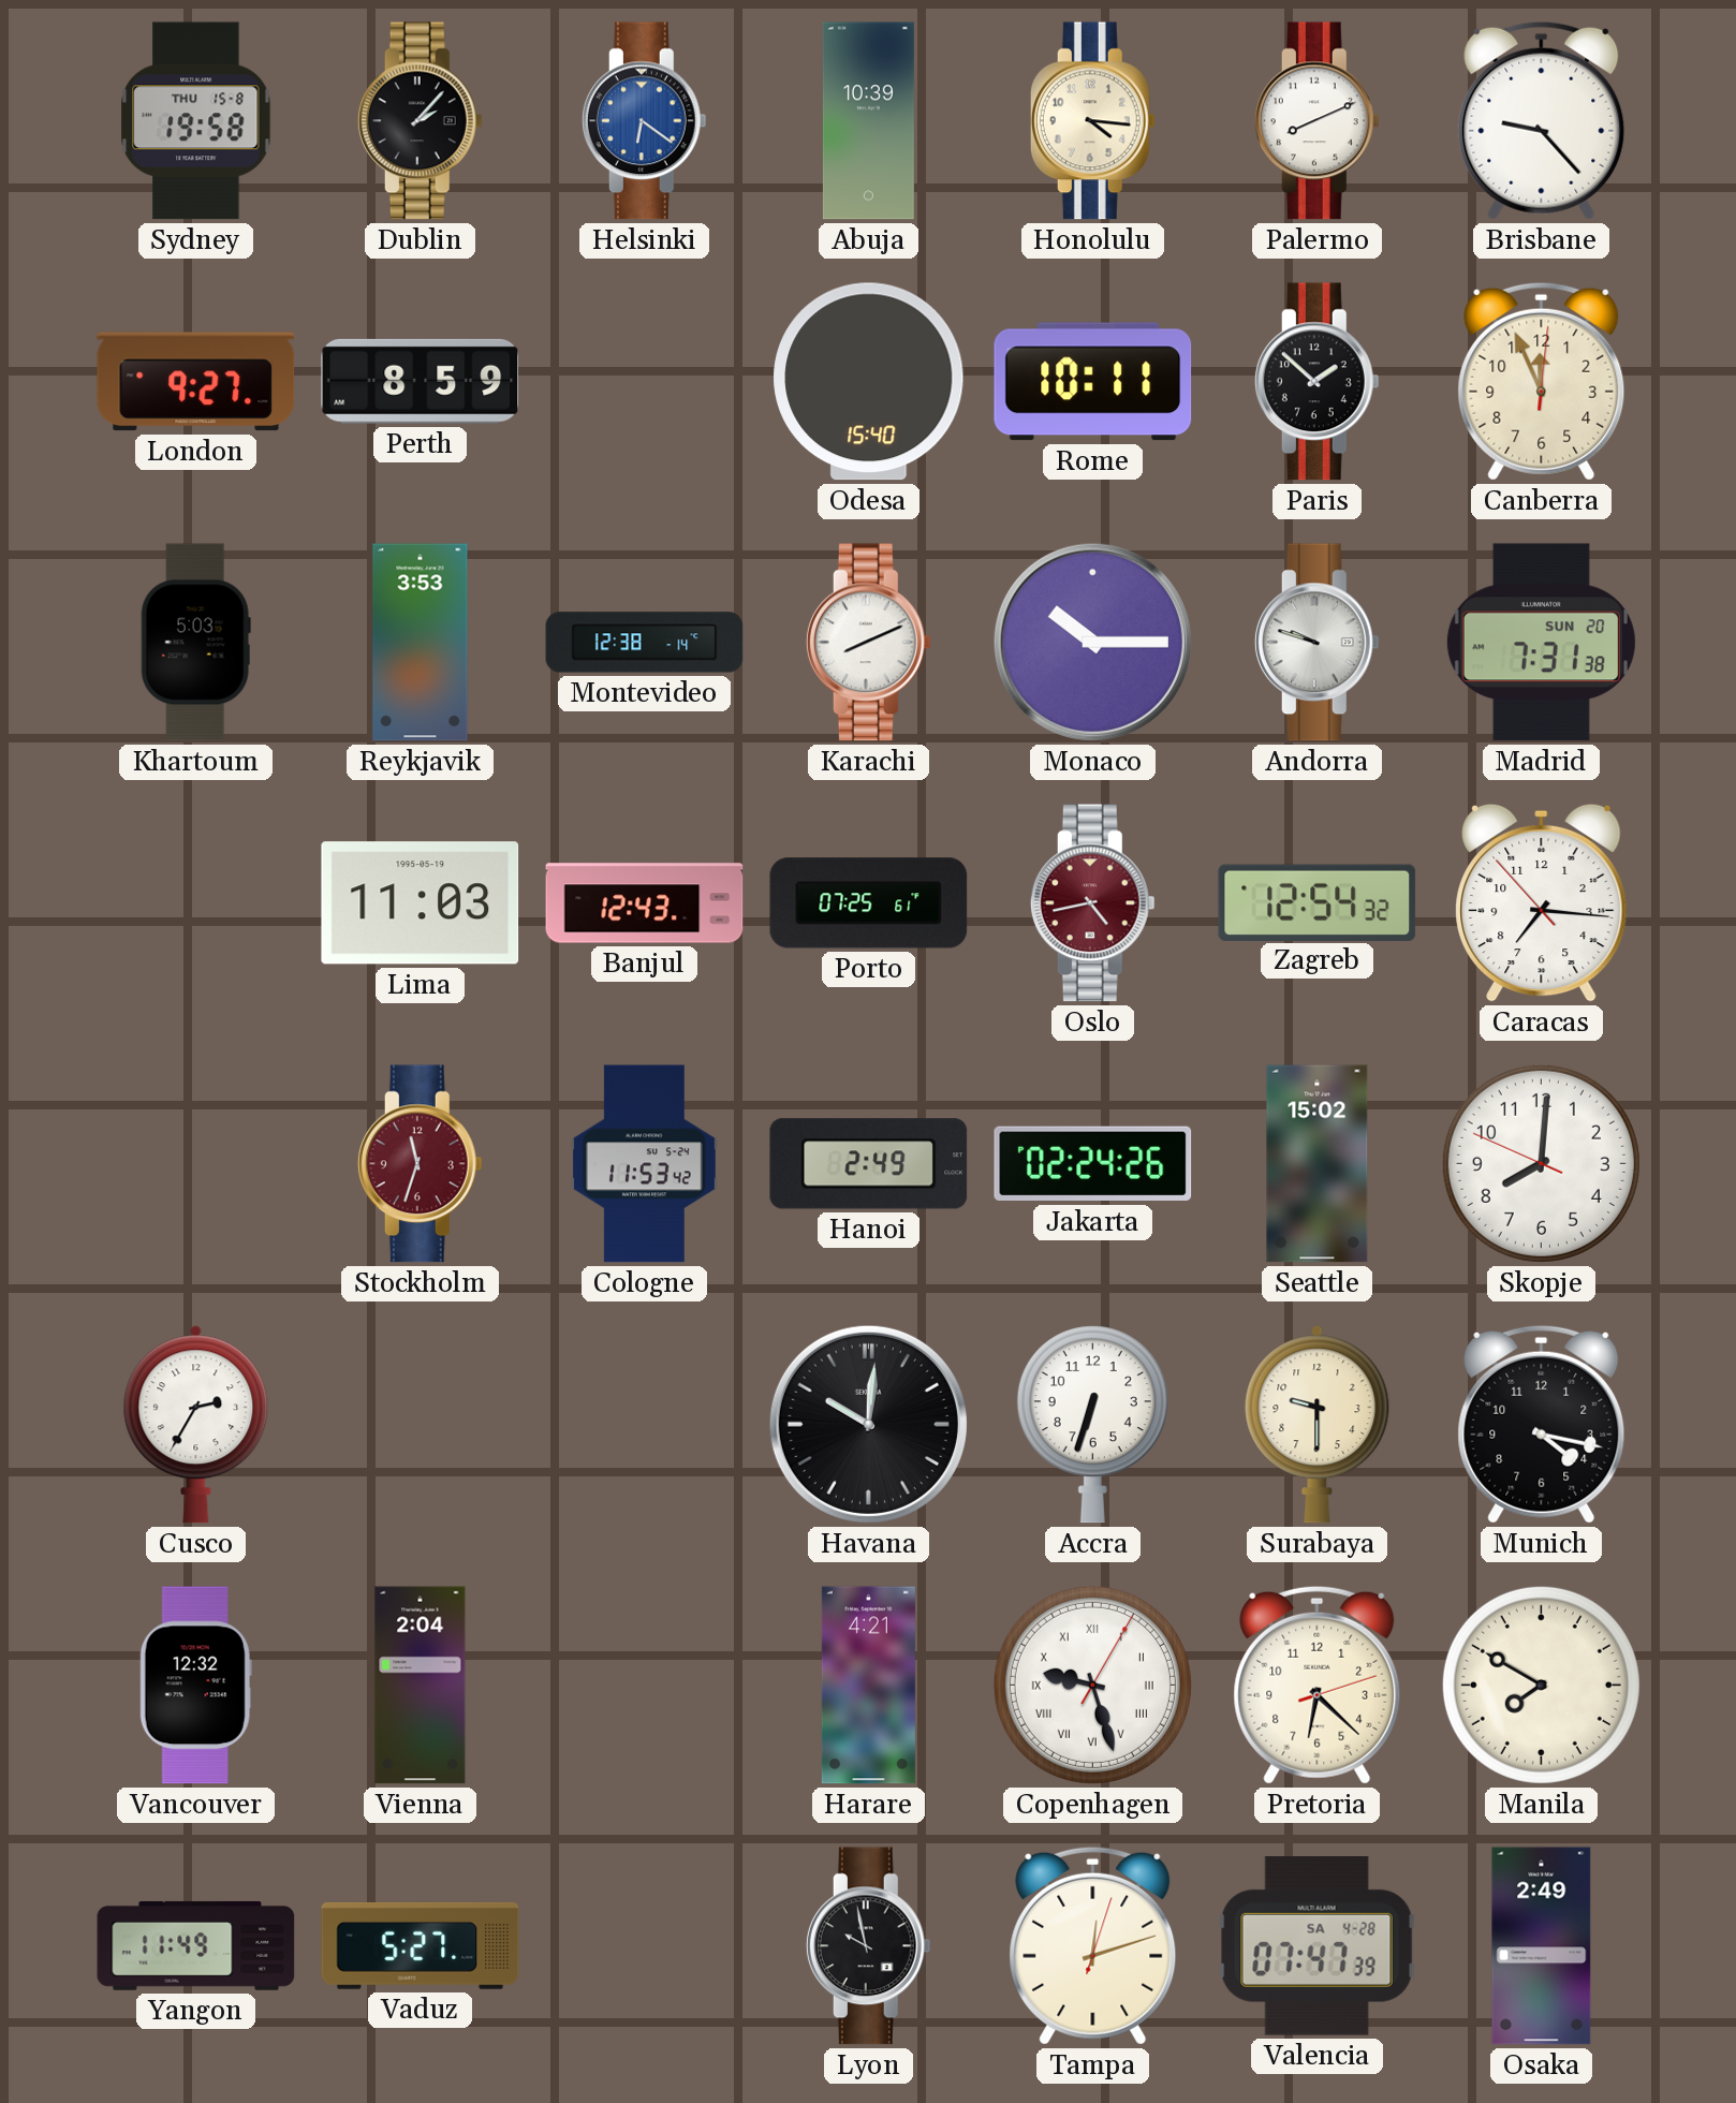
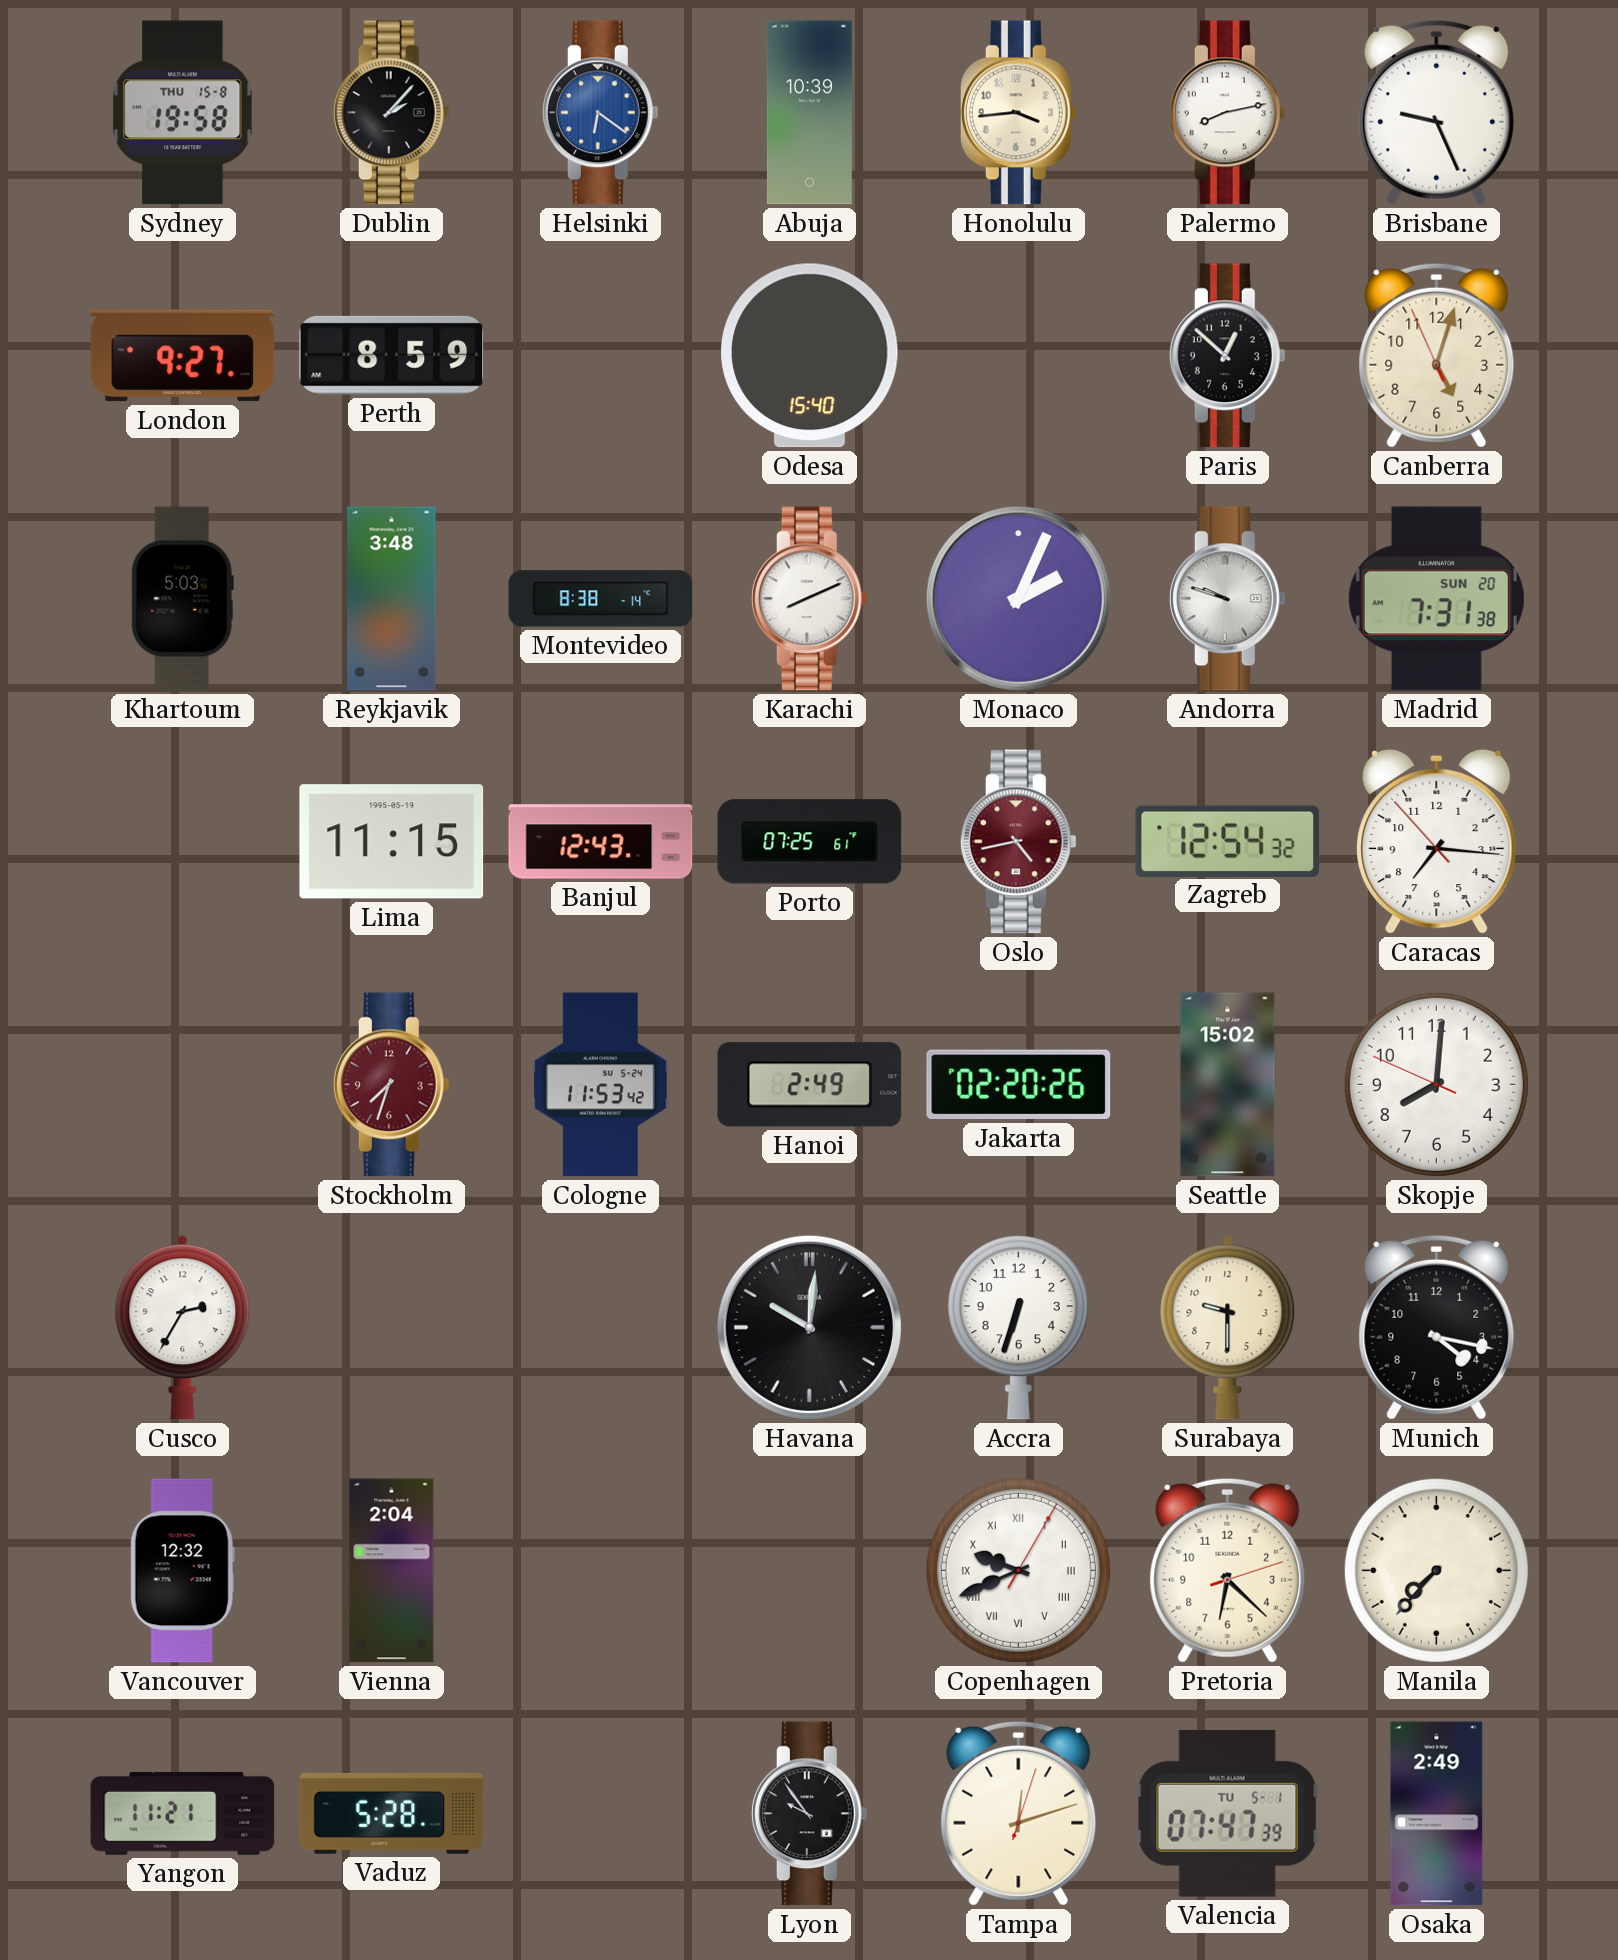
Honolulu: 4:16 -> 3:44 (1018, 113)
Palermo: 8:11 -> 8:13 (1227, 113)
Brisbane: 9:23 -> 9:26 (1437, 112)
Rome: 10:11 -> none (1093, 382)
Paris: 1:52 -> 12:52 (1227, 356)
Canberra: 11:56 -> 5:02 (1437, 355)
Reykjavik: 3:53 -> 3:48 (392, 599)
Montevideo: 12:38 -> 8:38 (601, 599)
Monaco: 10:15 -> 2:04 (1018, 598)
Lima: 11:03 -> 11:15 (392, 842)
Stockholm: 11:33 -> 7:33 (391, 1085)
Jakarta: 02:24 -> 02:20 (1019, 1085)
Harare: 4:21 -> none (868, 1686)
Copenhagen: 9:27 -> 9:41 (1018, 1570)
Manila: 7:50 -> 7:37 (1436, 1570)
Yangon: 11:49 -> 11:21 (183, 1813)
Vaduz: 5:27 -> 5:28 (392, 1813)
Lyon: 9:58 -> 9:54 (809, 1814)
Valencia date: SA 4-28 -> TU 5-1 (1227, 1813)
